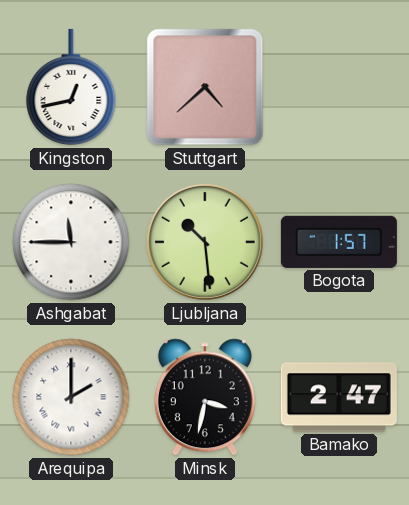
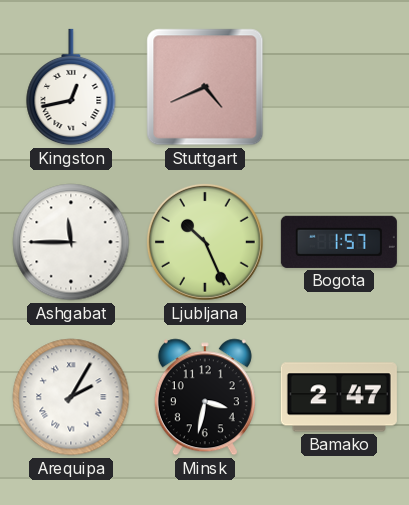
Stuttgart: 4:38 -> 4:41 (205, 87)
Ljubljana: 10:29 -> 10:26 (205, 242)
Arequipa: 2:00 -> 2:05 (71, 397)
